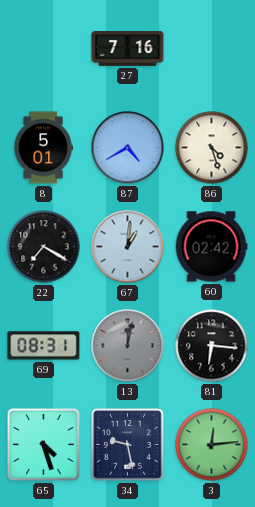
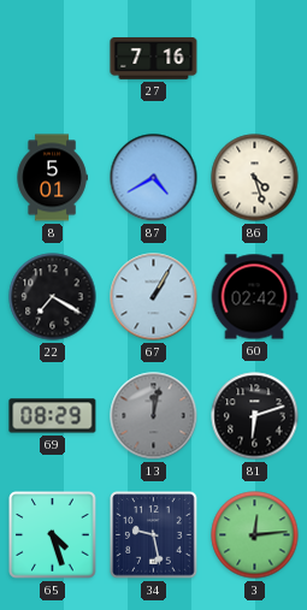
67: 1:01 -> 1:05 (154, 297)
69: 08:31 -> 08:29 (53, 416)
81: 6:16 -> 6:12 (255, 416)
